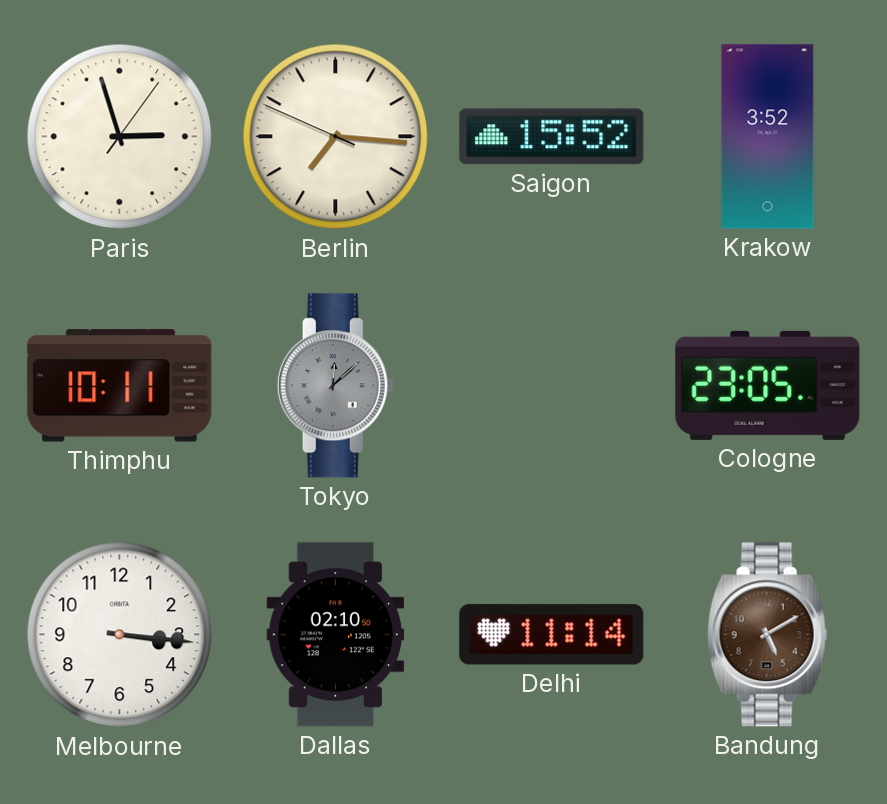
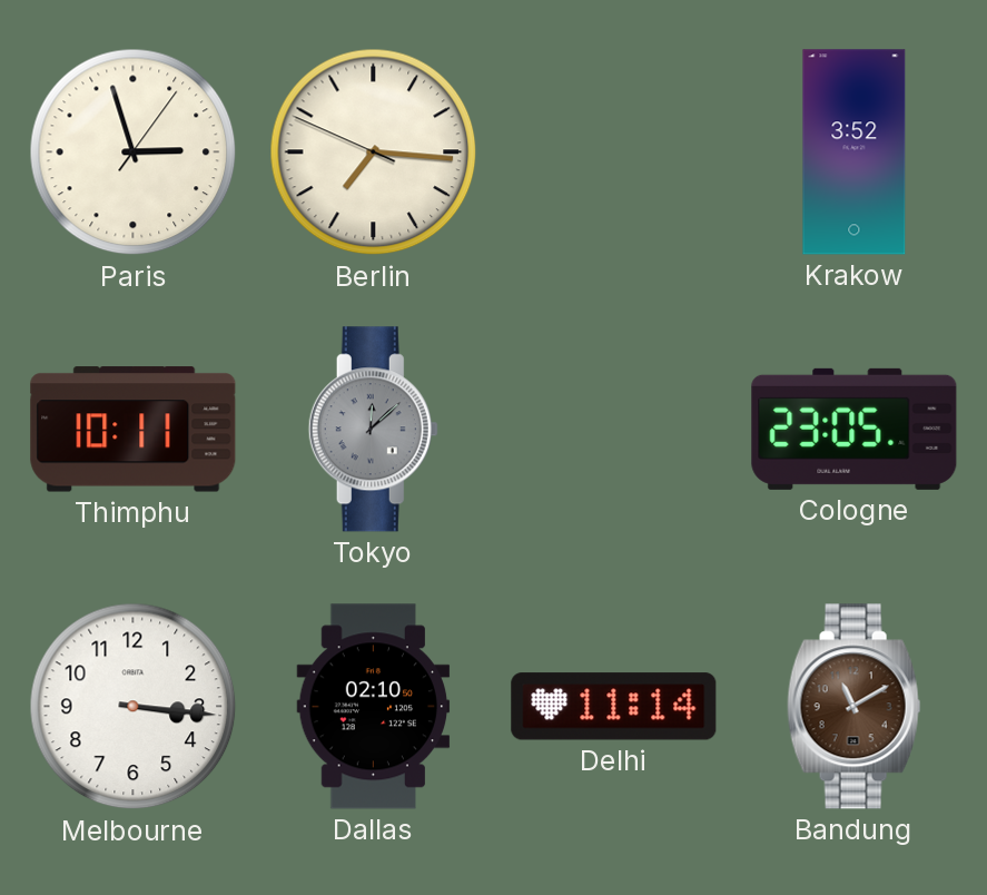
Saigon: 15:52 -> none (552, 137)
Bandung: 5:10 -> 11:10 (855, 707)
